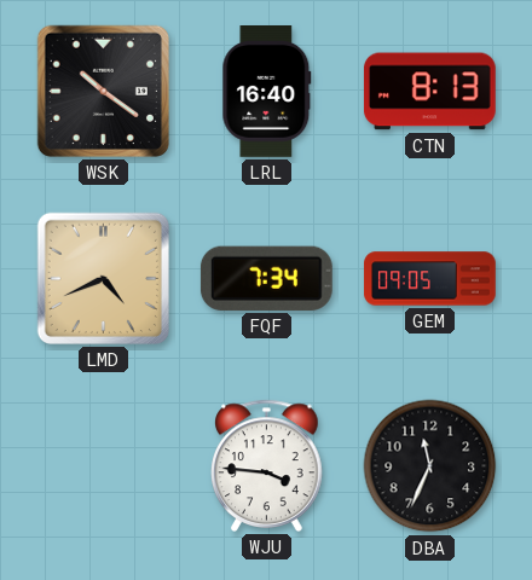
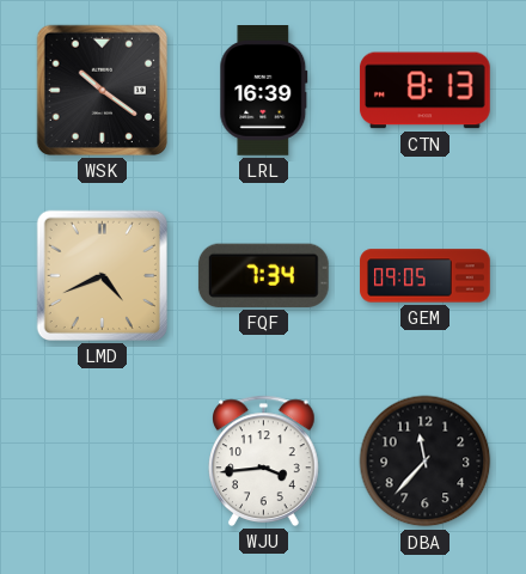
LRL: 16:40 -> 16:39 (264, 91)
WJU: 3:46 -> 3:44 (264, 460)
DBA: 11:34 -> 11:37 (426, 462)
